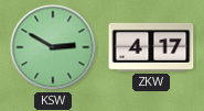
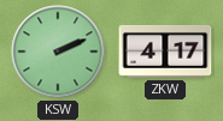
KSW: 2:50 -> 2:11 (58, 52)
